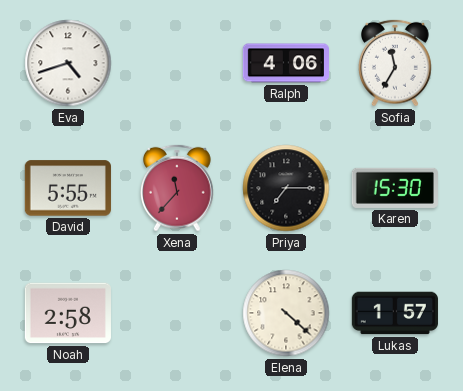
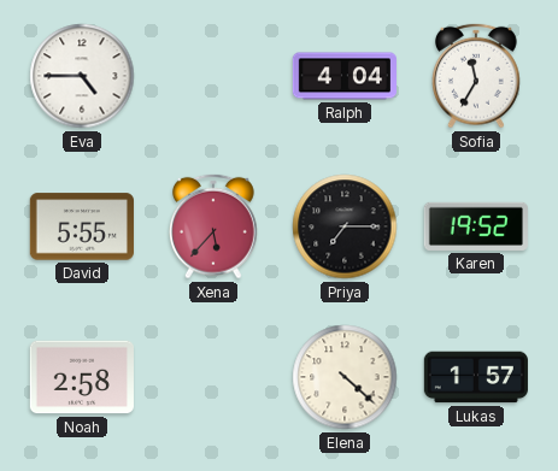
Eva: 4:42 -> 4:45 (82, 76)
Ralph: 4:06 -> 4:04 (343, 76)
Xena: 11:37 -> 5:37 (215, 226)
Karen: 15:30 -> 19:52 (476, 226)
